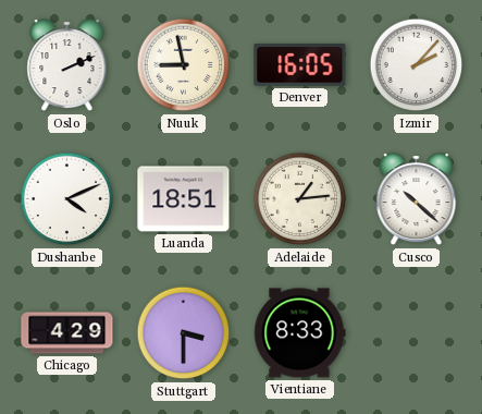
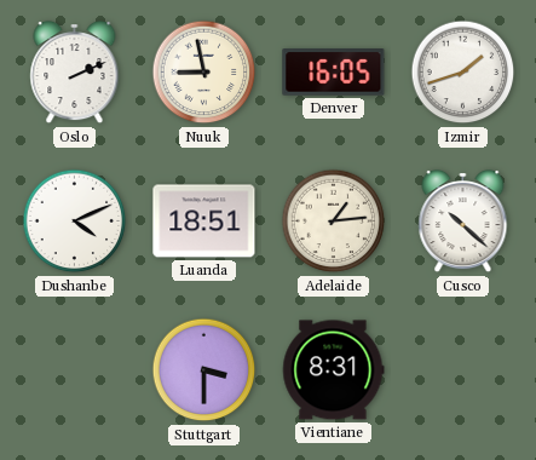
Izmir: 2:07 -> 1:42 (463, 73)
Chicago: 4:29 -> none (67, 333)
Vientiane: 8:33 -> 8:31 (334, 370)
